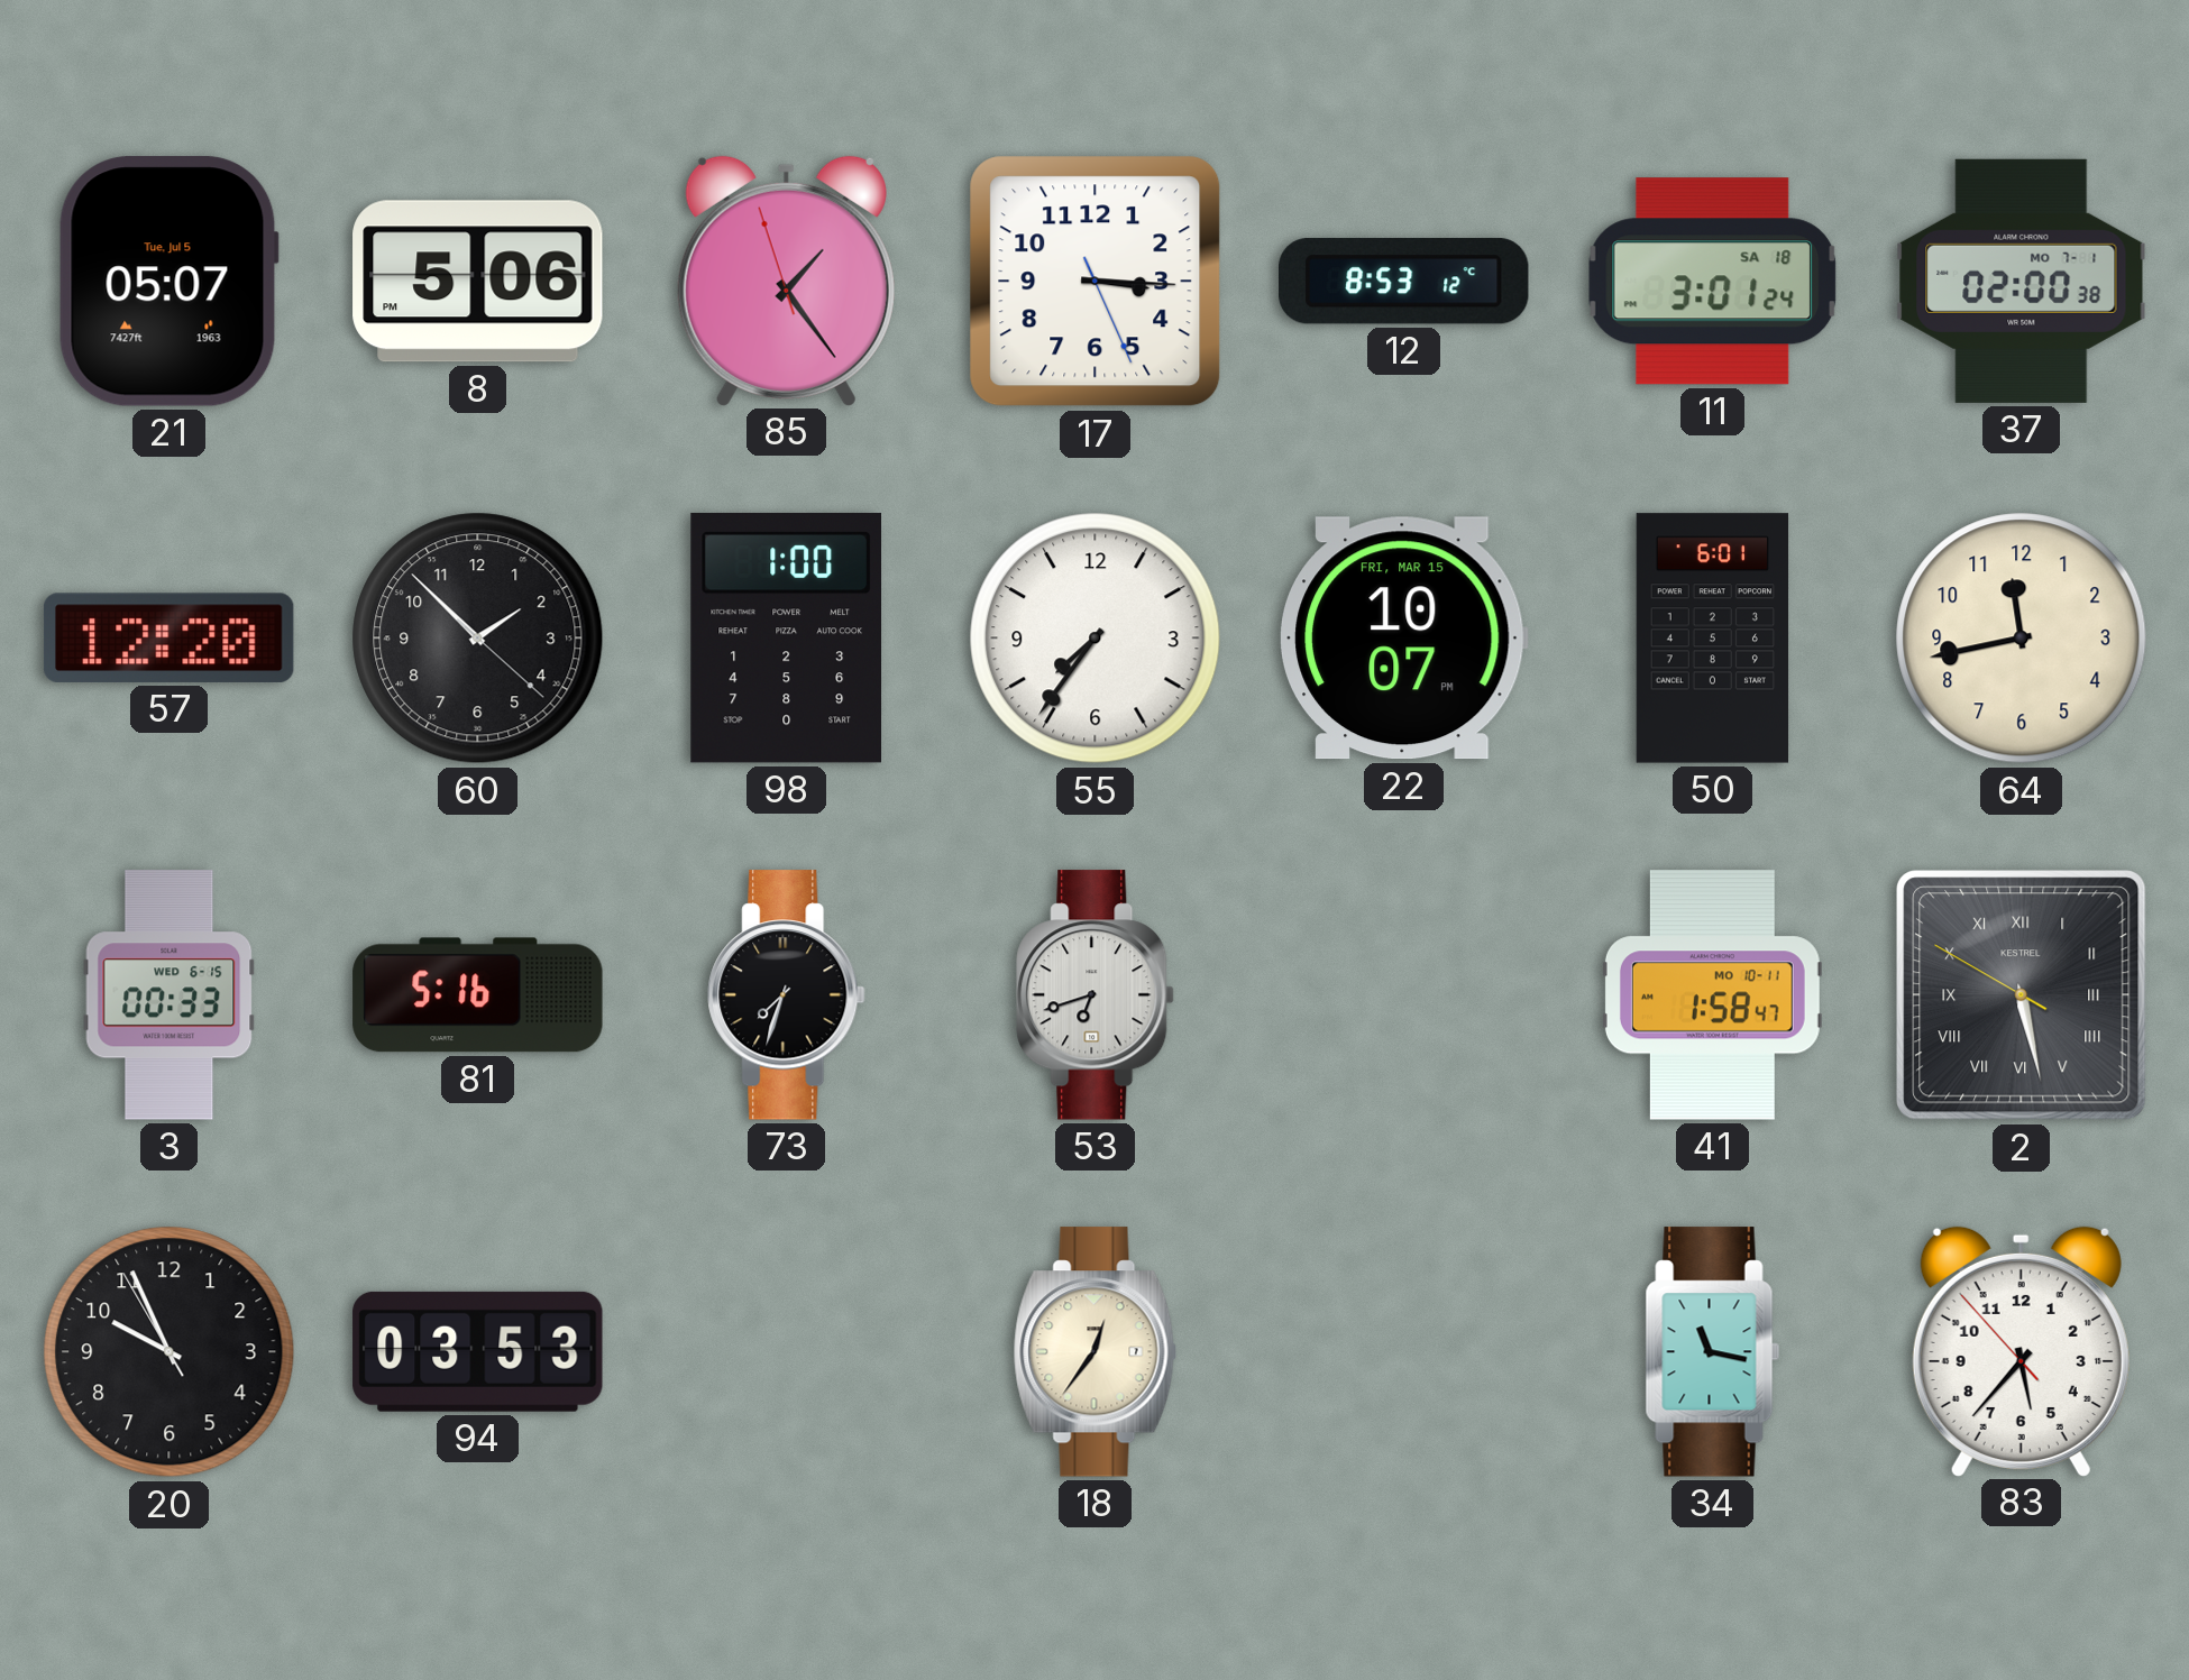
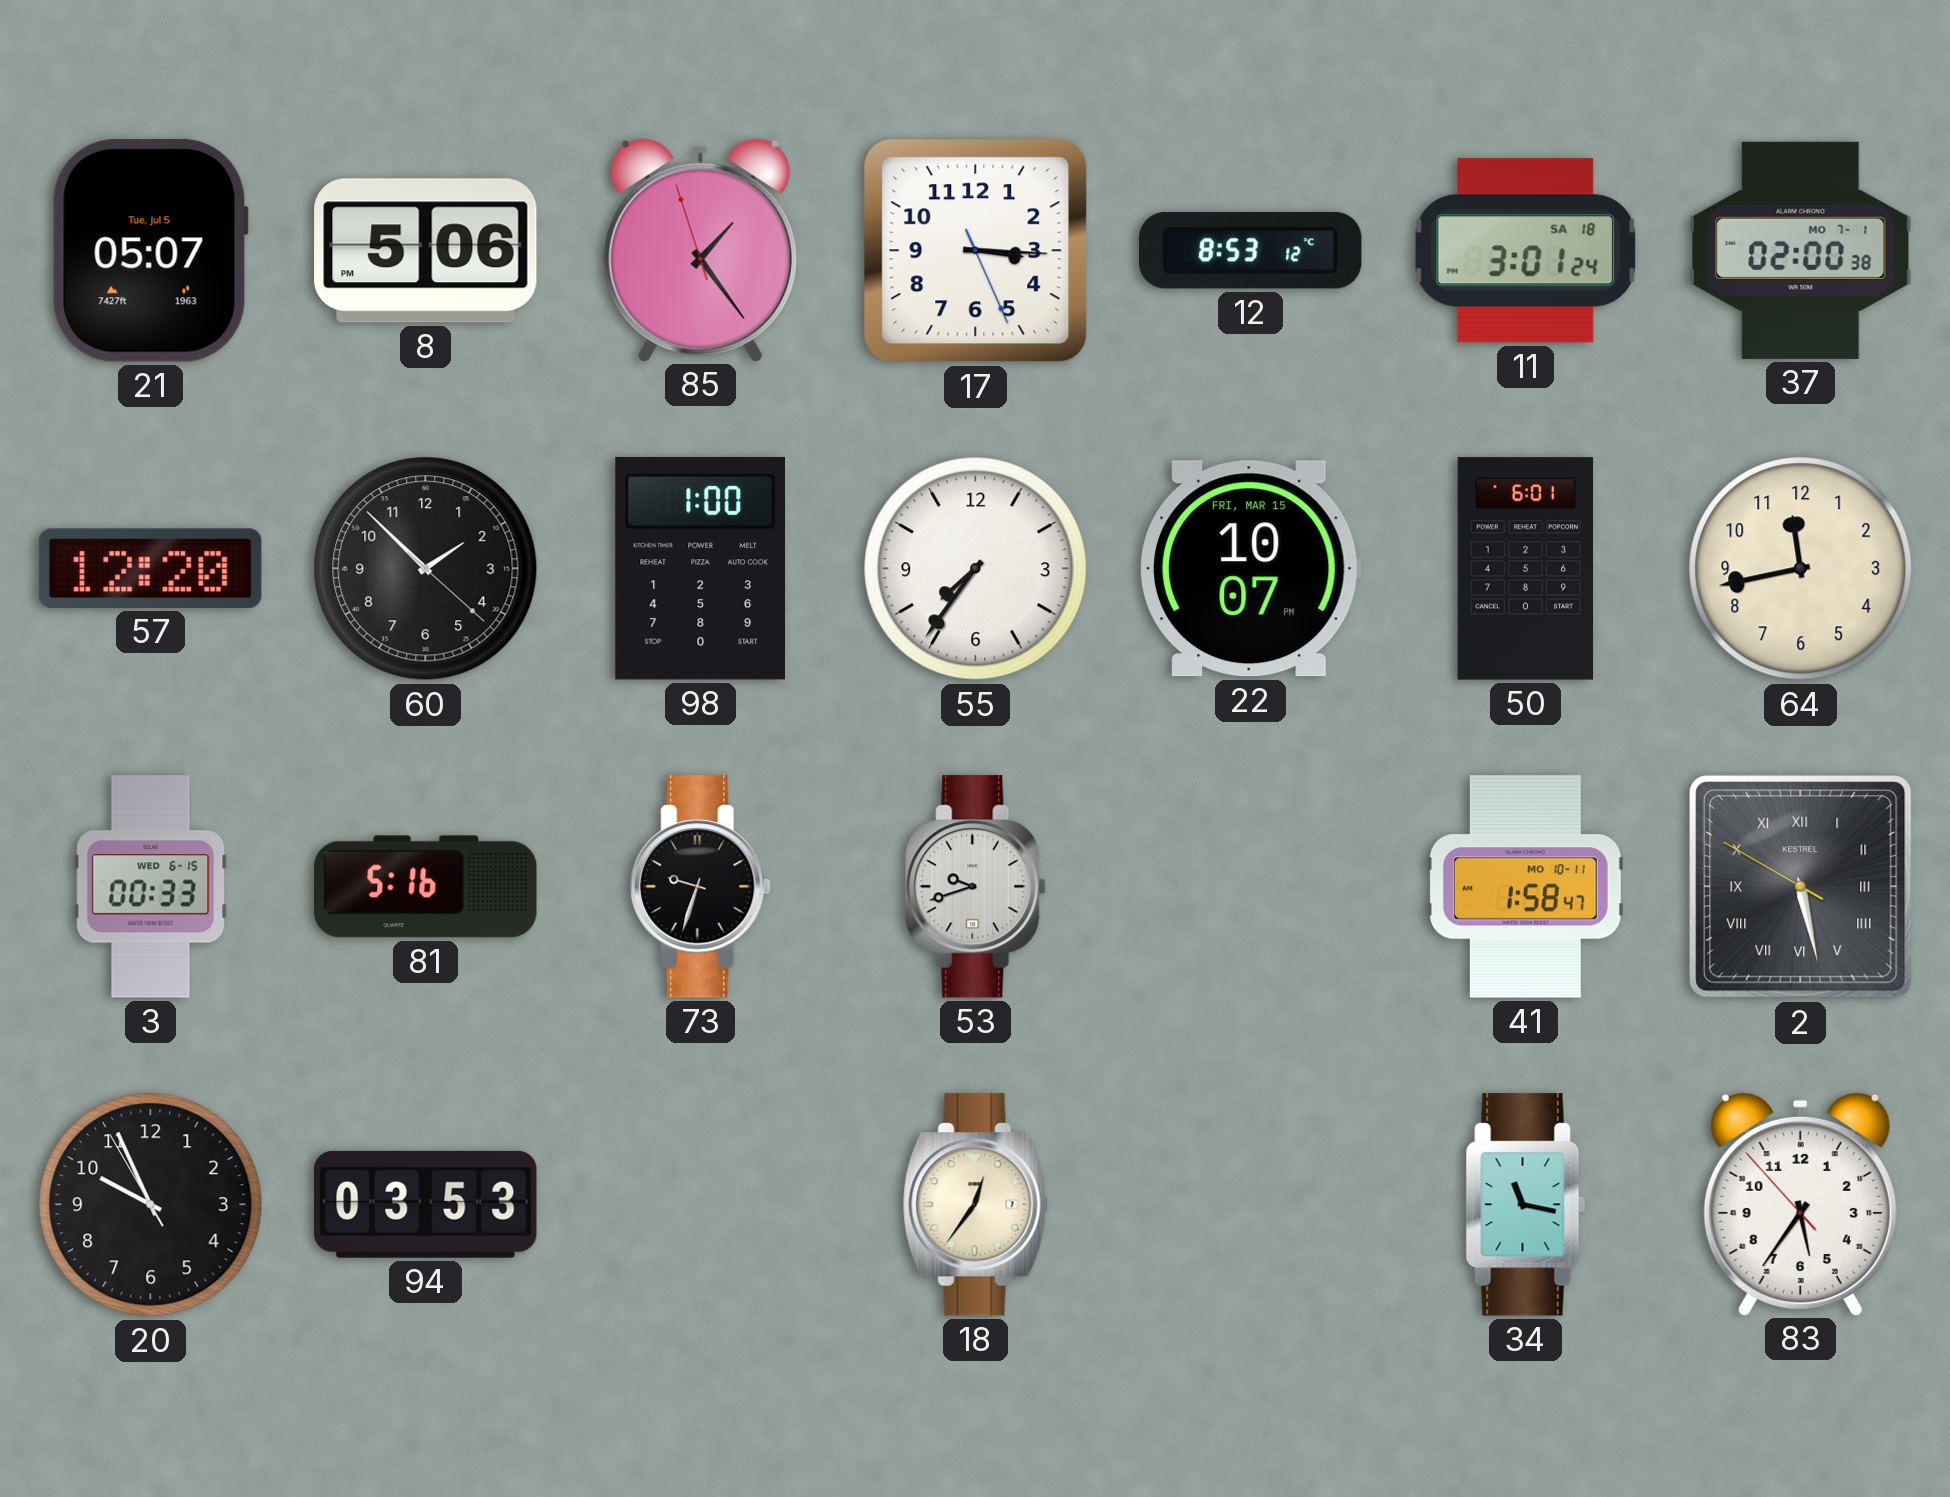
73: 7:33 -> 9:33 (701, 887)
53: 6:42 -> 9:42 (976, 887)
83: 5:36 -> 5:35 (1800, 1204)
